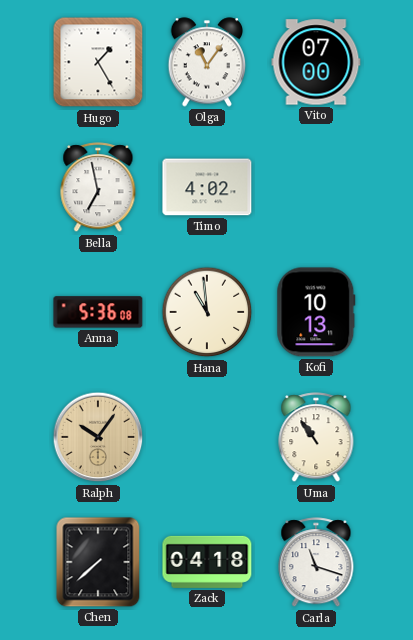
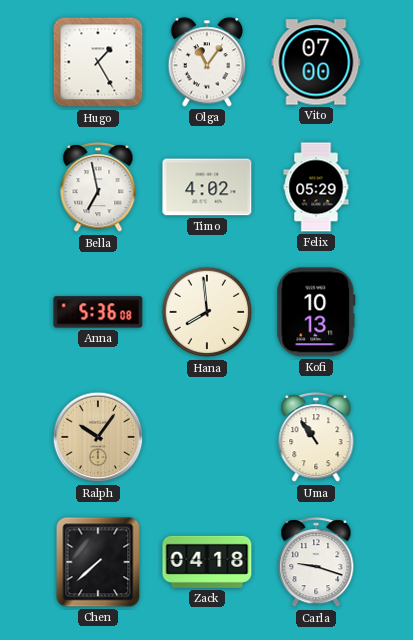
Felix: none -> 05:29 (316, 187)
Hana: 10:59 -> 7:59 (207, 312)
Carla: 11:18 -> 9:18 (316, 563)
